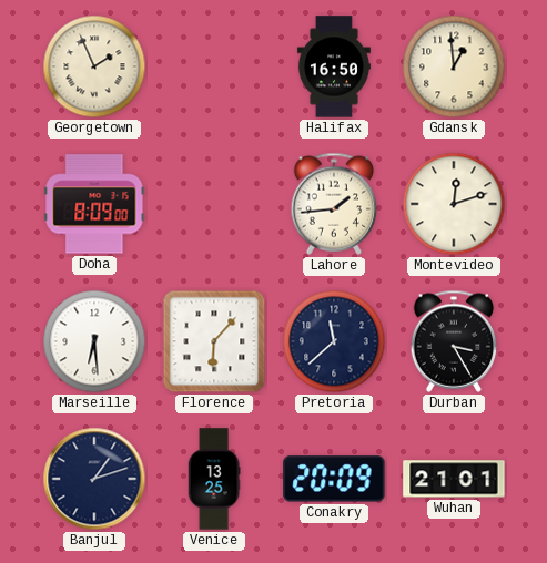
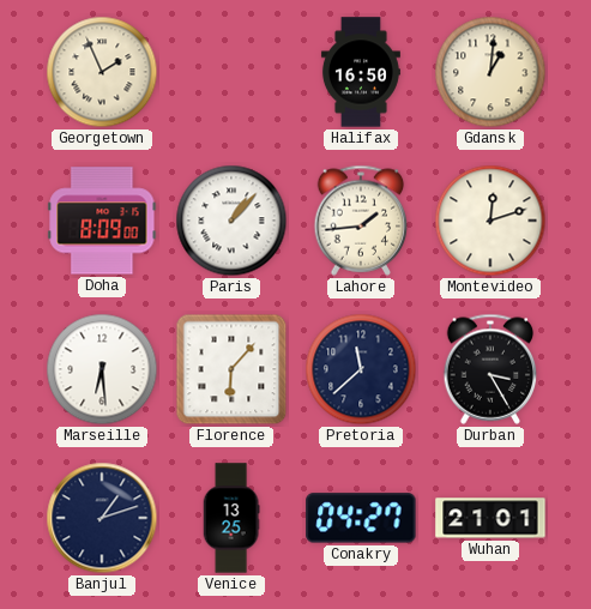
Gdansk: 12:59 -> 1:01 (490, 72)
Paris: none -> 1:07 (231, 221)
Conakry: 20:09 -> 04:27 (361, 518)
